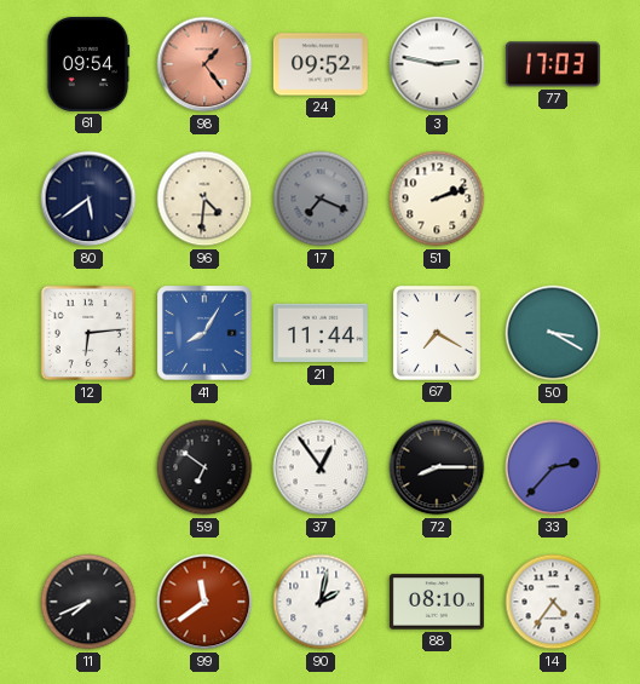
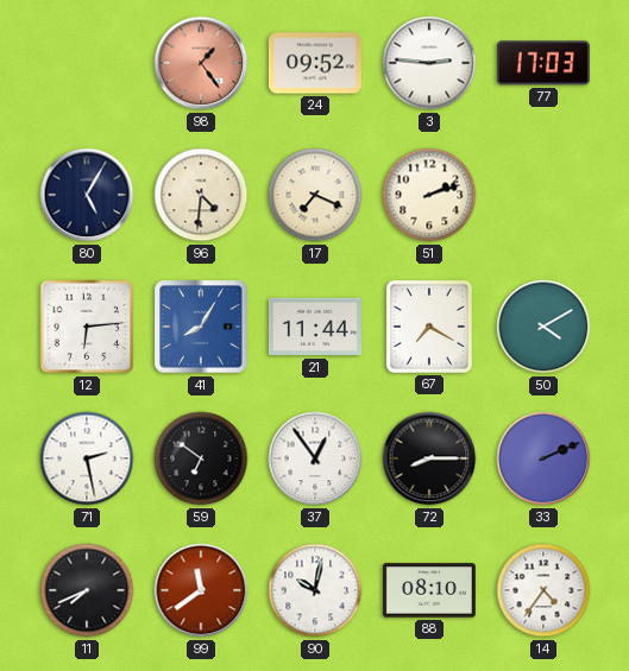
61: 09:54 -> none (88, 64)
3: 2:47 -> 2:46 (429, 63)
80: 5:39 -> 5:05 (87, 195)
17 dial: grey -> cream (315, 195)
50: 3:20 -> 4:10 (543, 327)
71: none -> 2:28 (87, 458)
33: 2:37 -> 2:11 (543, 458)
90: 2:02 -> 10:02 (315, 590)
